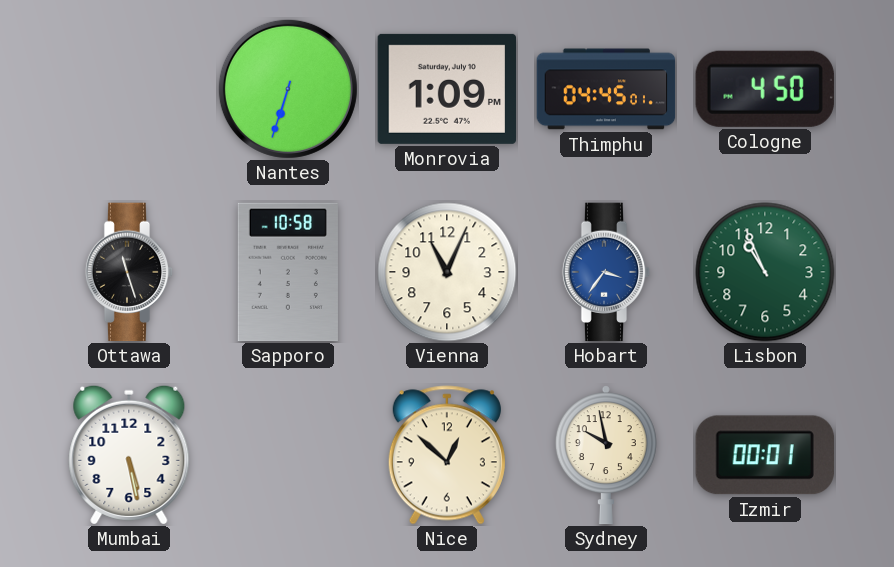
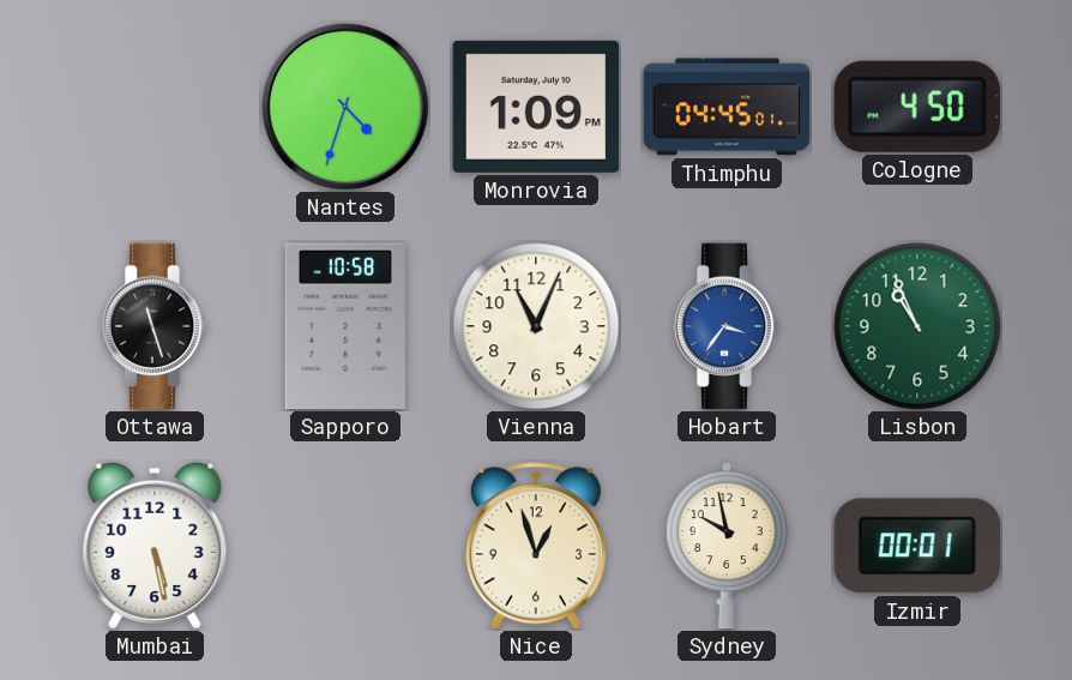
Nantes: 6:33 -> 4:33 (345, 107)
Nice: 12:52 -> 12:57 (536, 546)
